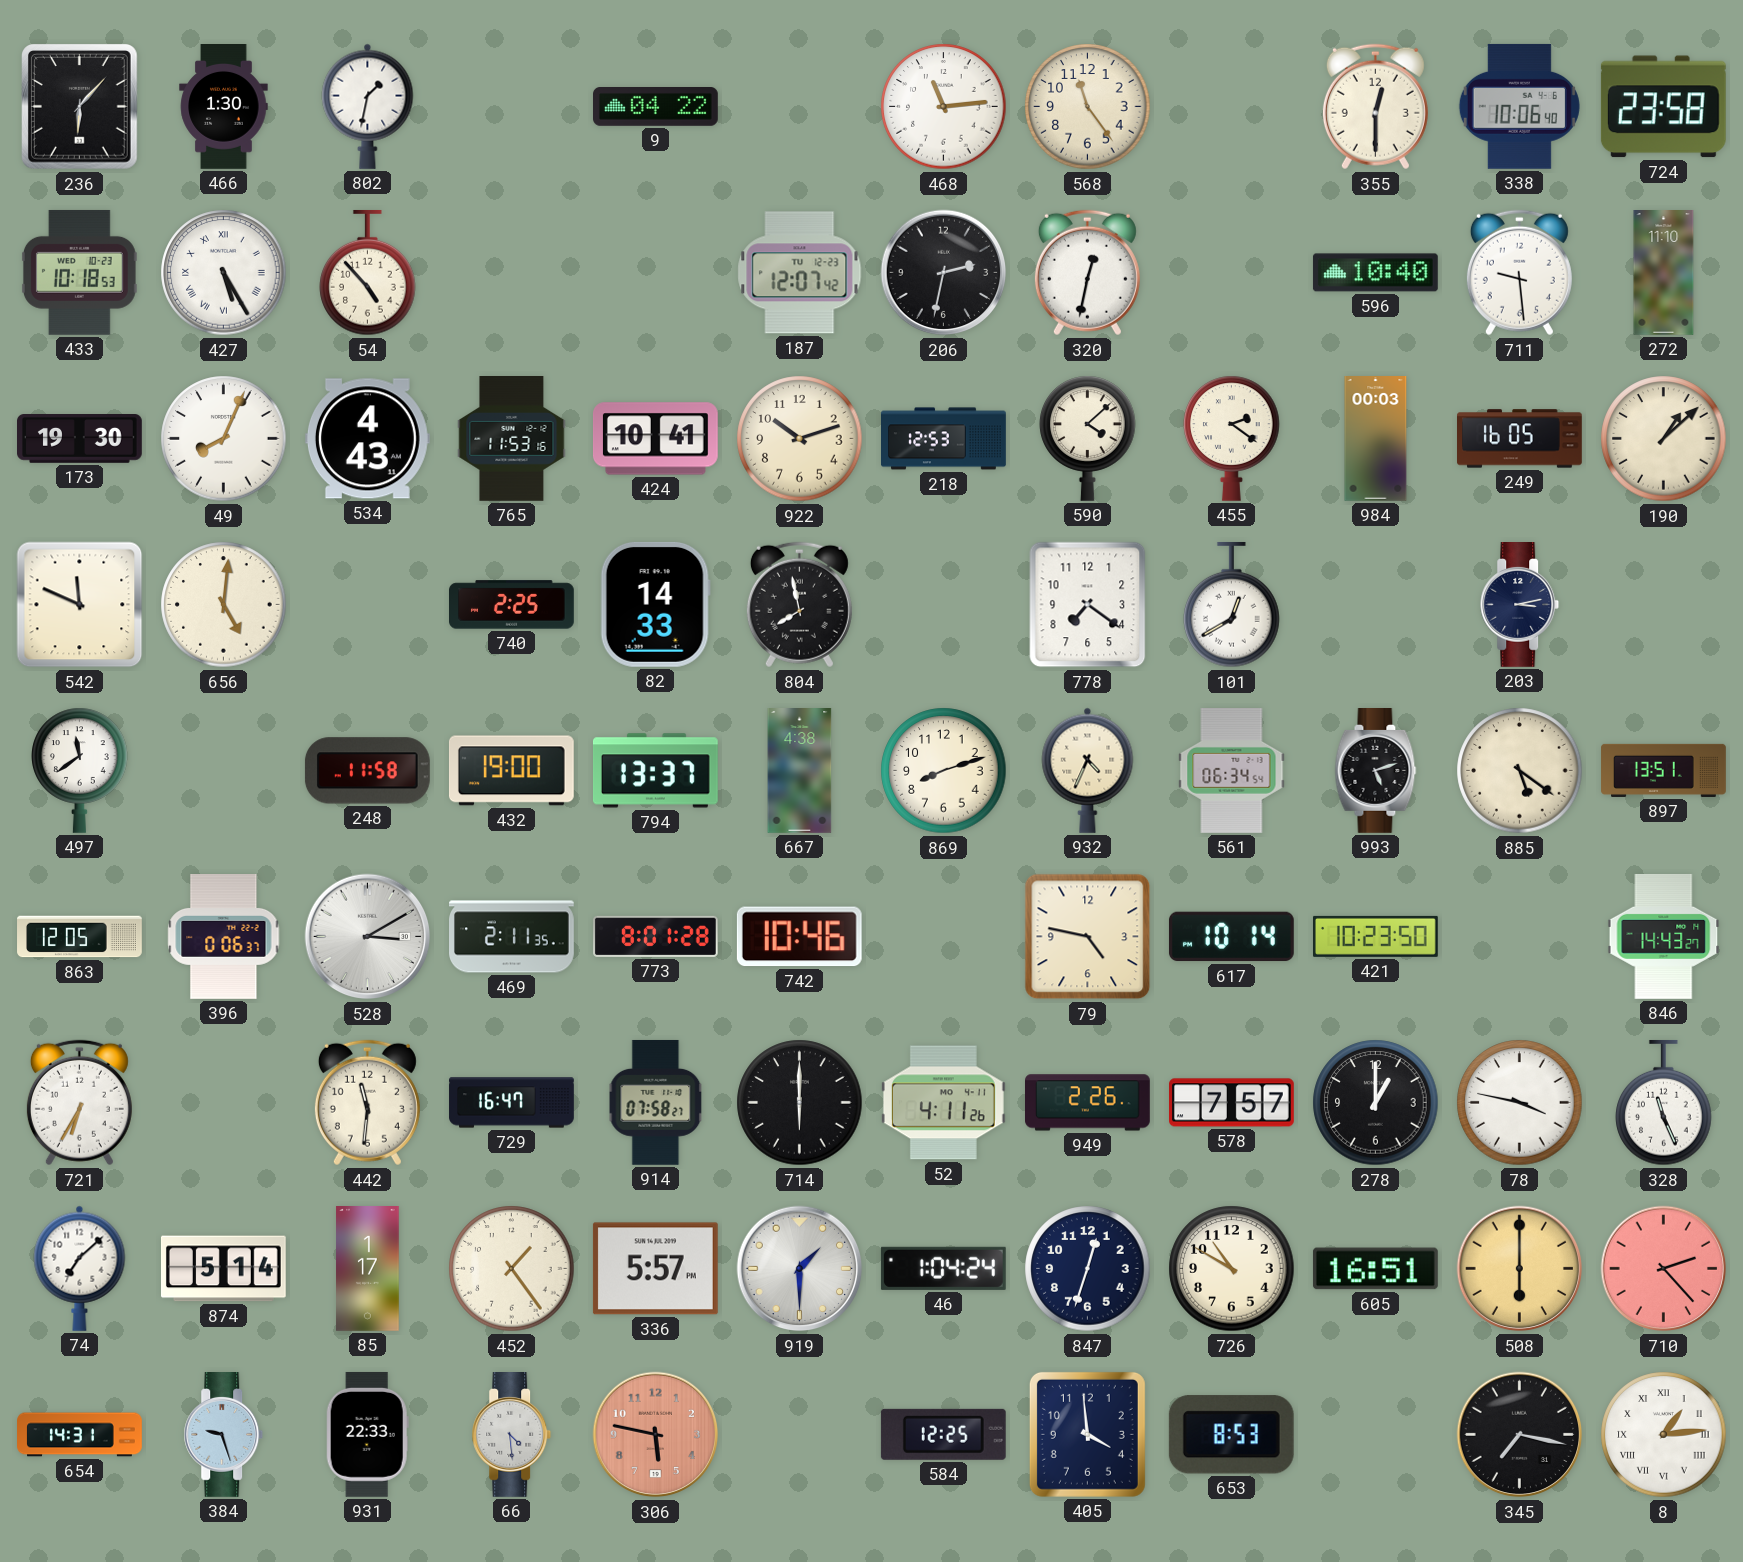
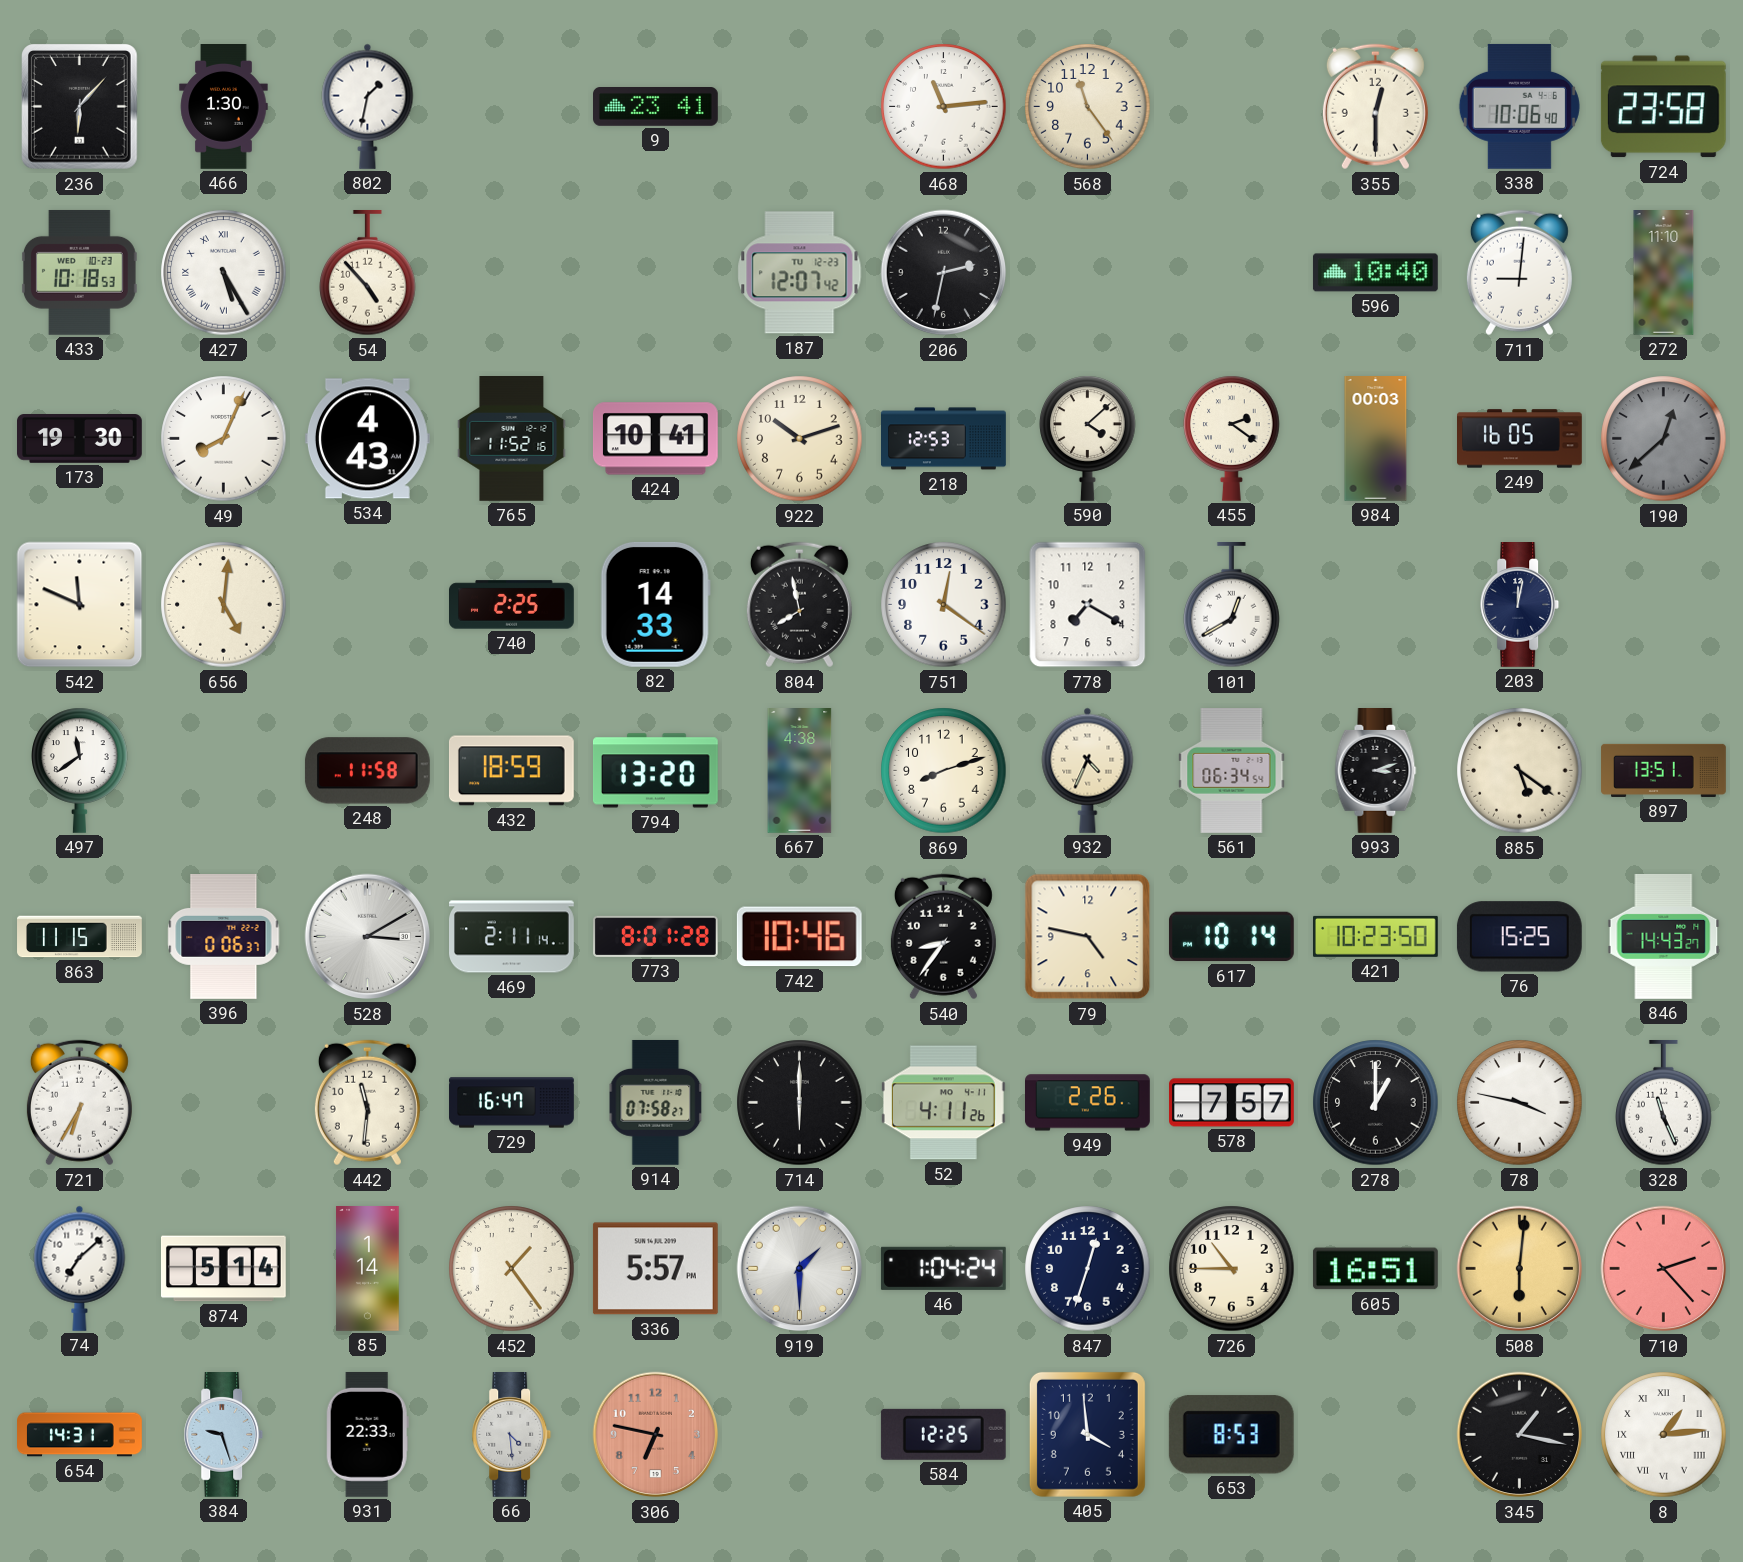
9: 04:22 -> 23:41 (656, 107)
320: 12:32 -> none (1087, 273)
711: 9:29 -> 9:01 (1519, 273)
765: 11:53 -> 11:52 (512, 439)
190: 1:08 -> 12:38 (1664, 439)
190 dial: cream -> grey (1664, 439)
751: none -> 12:21 (944, 605)
778: 7:21 -> 7:20 (1088, 605)
203: 3:13 -> 12:02 (1520, 605)
432: 19:00 -> 18:59 (511, 771)
794: 13:37 -> 13:20 (655, 771)
993: 5:12 -> 3:12 (1376, 771)
863: 12:05 -> 11:15 (80, 937)
469: 2:11:35 -> 2:11:14 (512, 937)
540: none -> 8:36 (943, 937)
76: none -> 15:25 (1519, 937)
85: 1:17 -> 1:14 (368, 1269)
726: 10:50 -> 10:45 (1232, 1269)
508: 6:00 -> 6:01 (1520, 1269)
306: 5:47 -> 6:47 (656, 1435)
345: 7:17 -> 1:17 (1520, 1435)
